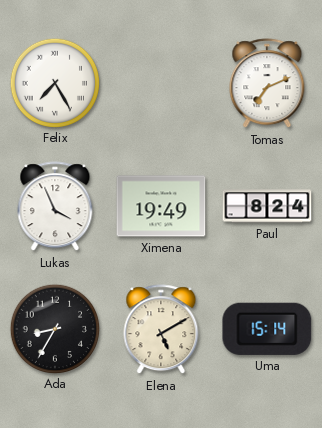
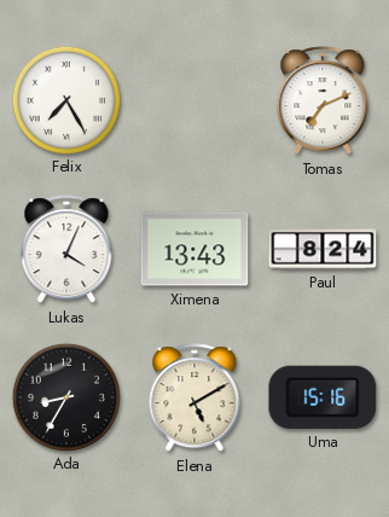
Lukas: 3:56 -> 4:04 (66, 250)
Ximena: 19:49 -> 13:43 (194, 249)
Uma: 15:14 -> 15:16 (323, 397)
